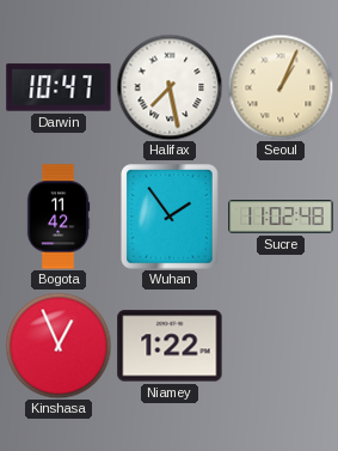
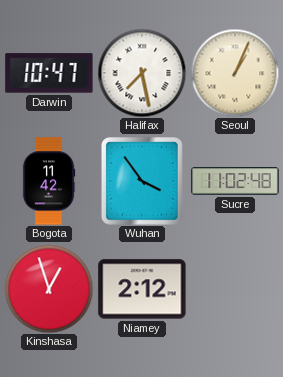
Wuhan: 1:54 -> 3:54 (142, 181)
Kinshasa: 12:56 -> 12:57 (49, 289)
Niamey: 1:22 -> 2:12 (142, 289)
